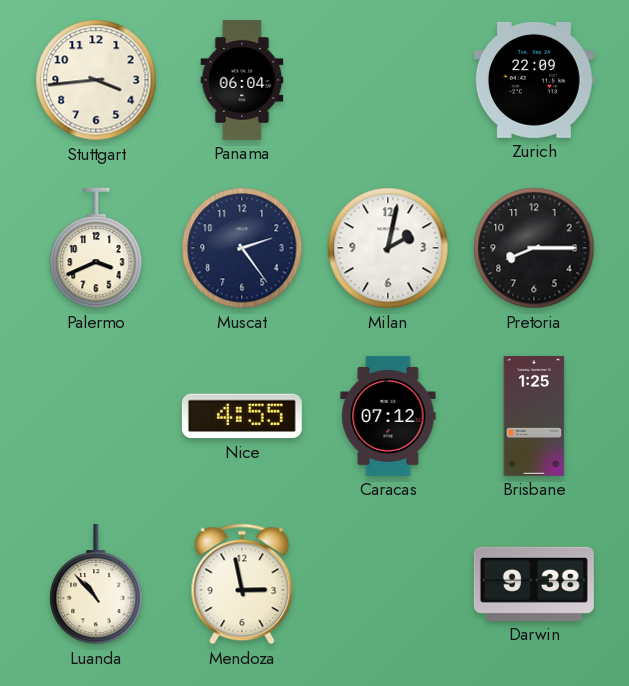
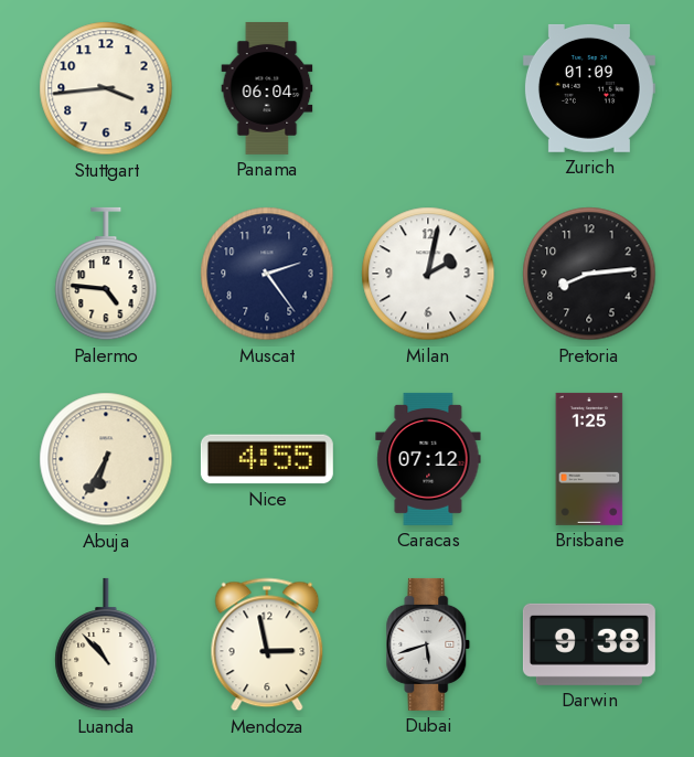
Zurich: 22:09 -> 01:09 (589, 88)
Palermo: 3:41 -> 4:46 (106, 274)
Pretoria: 8:15 -> 8:14 (589, 274)
Abuja: none -> 6:35 (106, 459)
Dubai: none -> 5:42 (428, 644)
